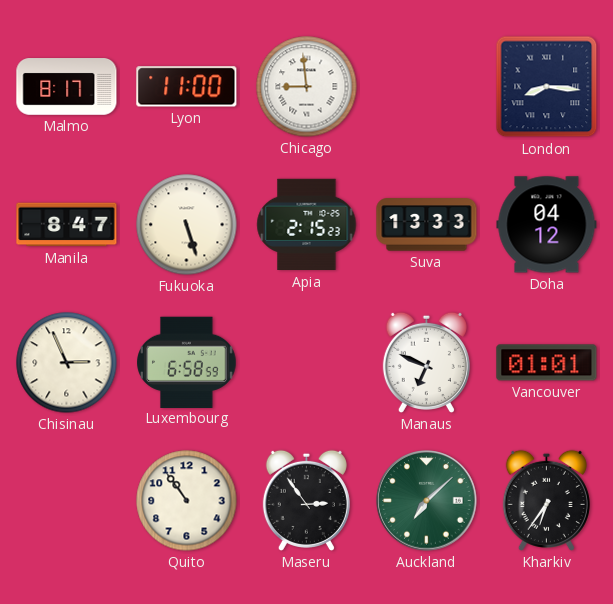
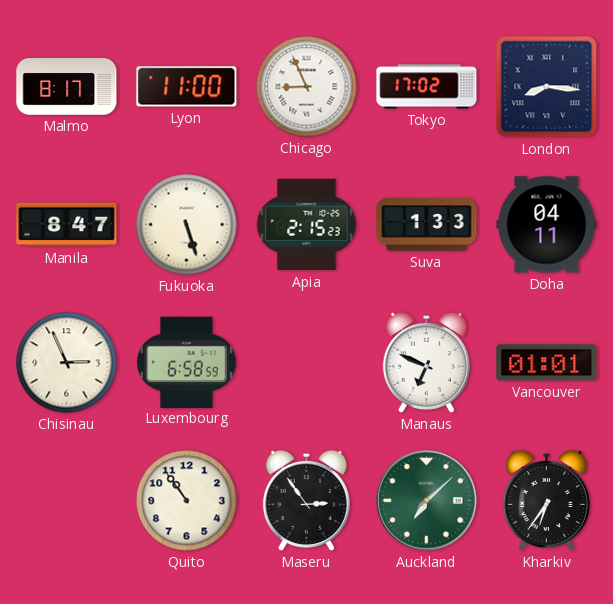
Chicago: 8:59 -> 8:56 (307, 87)
Tokyo: none -> 17:02 (427, 87)
Suva: 13:33 -> 1:33 (427, 225)
Doha: 04:12 -> 04:11 (547, 225)
